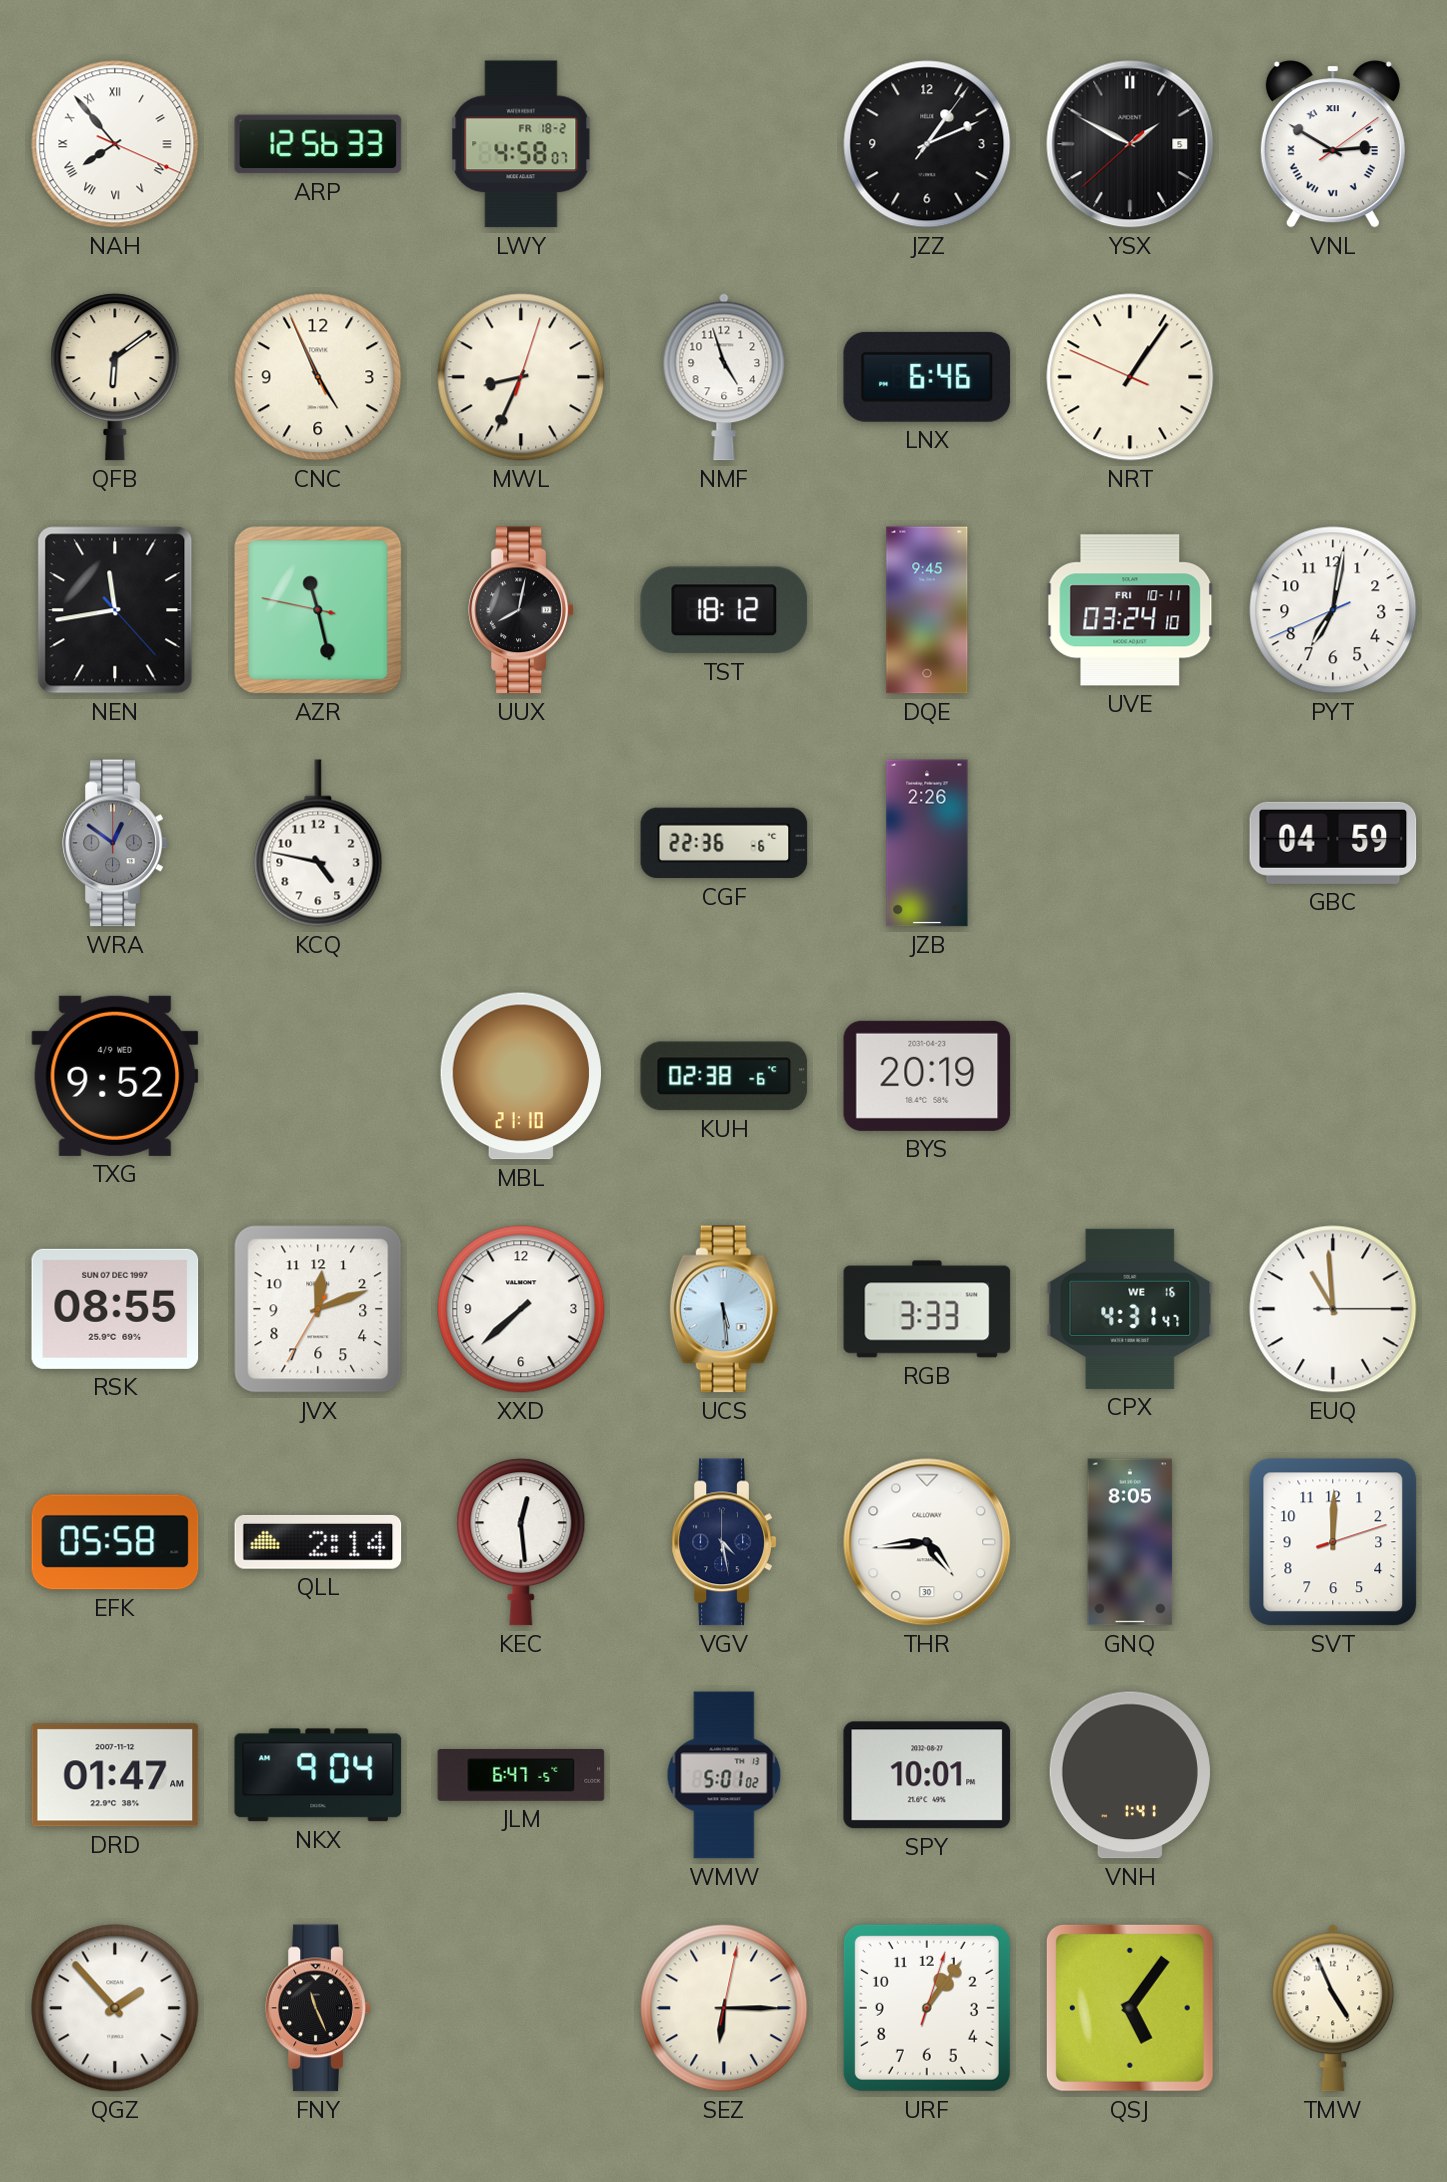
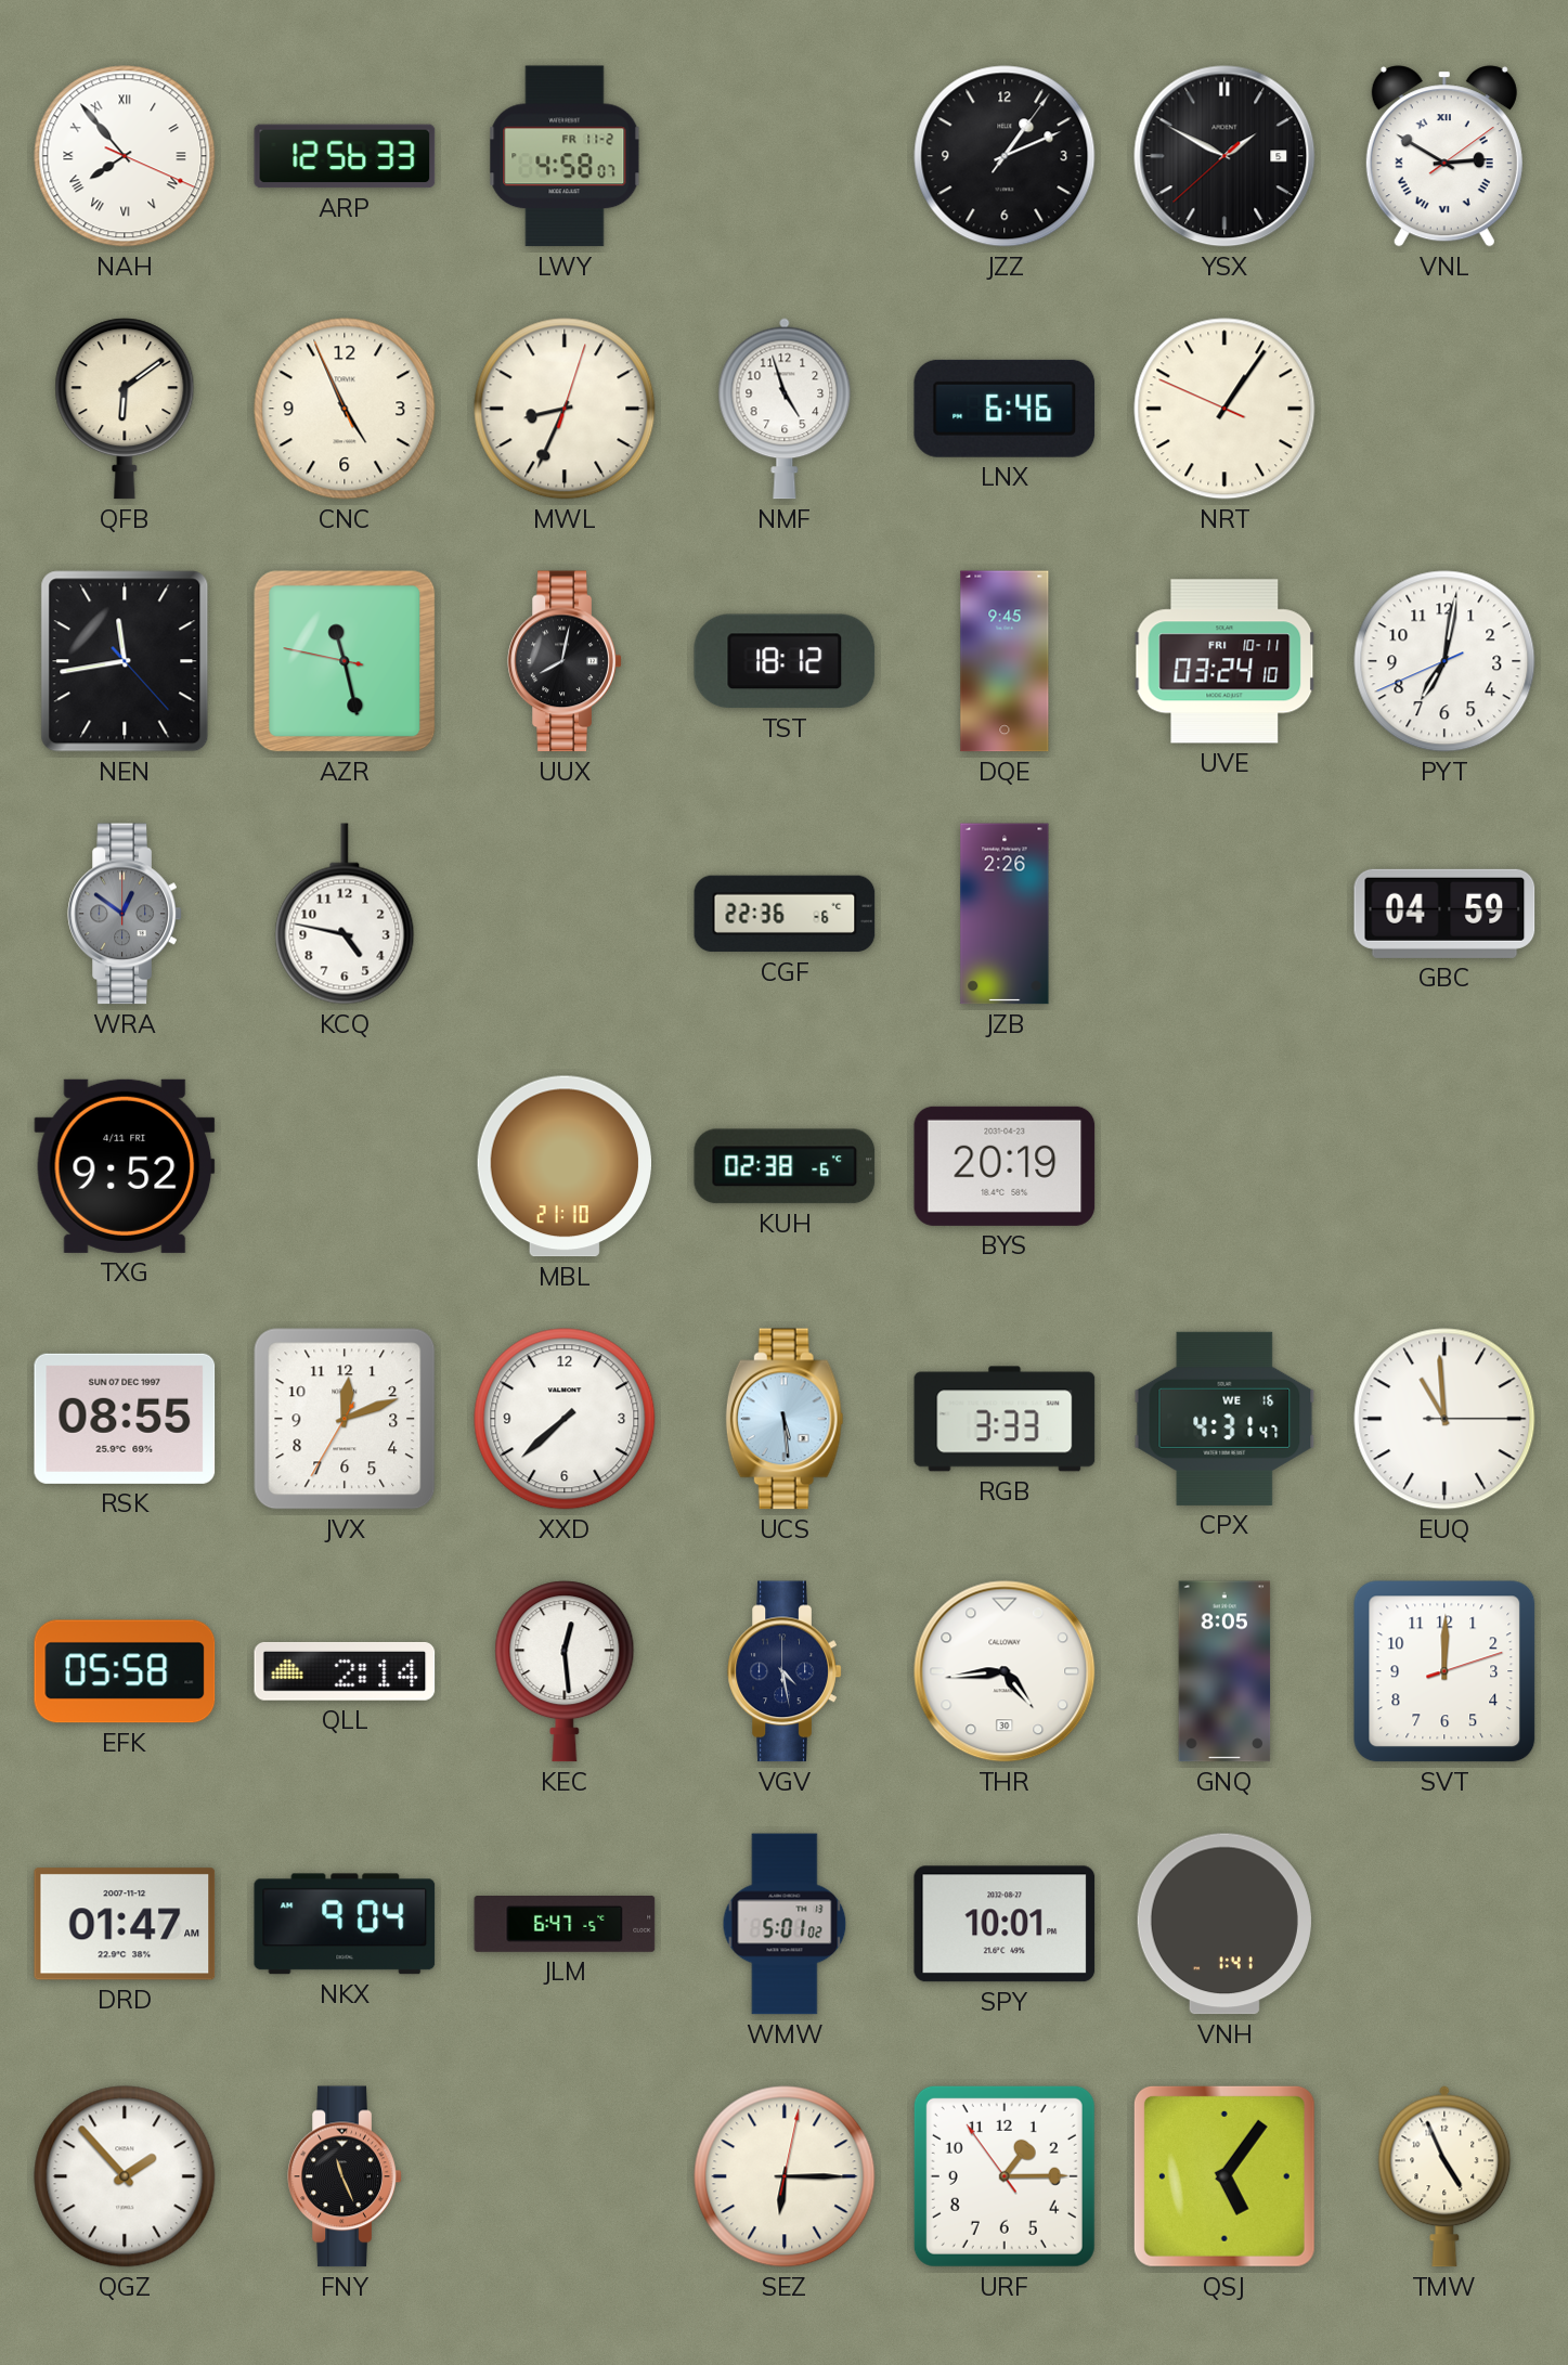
LWY date: FR 18-2 -> FR 11-2 (565, 156)
TXG date: 4/9 WED -> 4/11 FRI (125, 1166)
URF: 1:06 -> 1:14 (1005, 2176)
